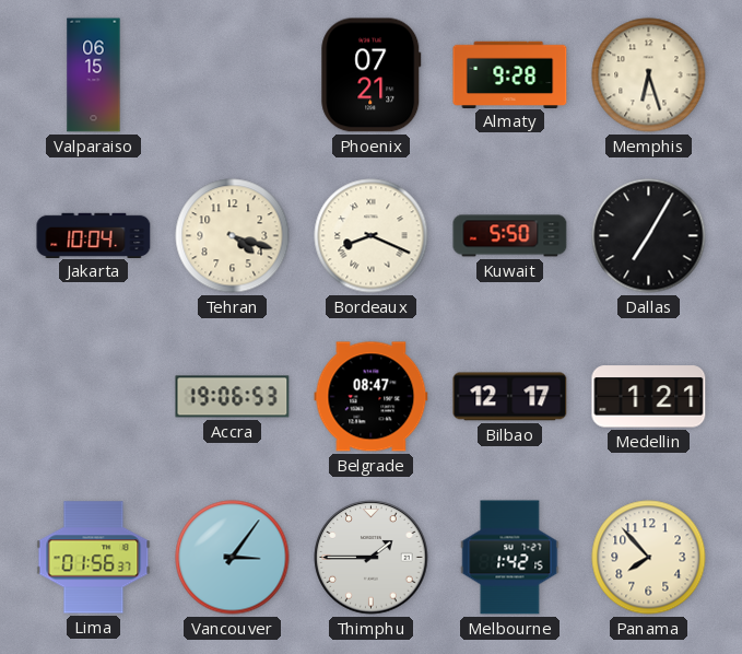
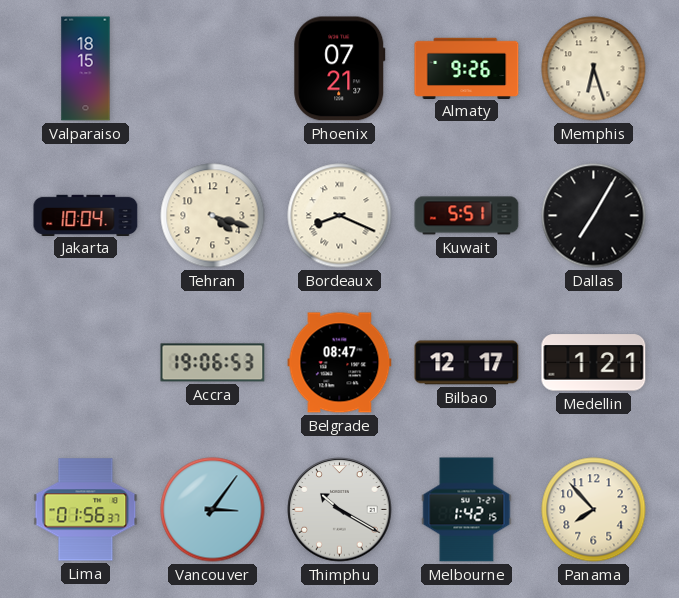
Valparaiso: 06:15 -> 18:15 (86, 69)
Almaty: 9:28 -> 9:26 (467, 68)
Kuwait: 5:50 -> 5:51 (467, 216)
Thimphu: 1:45 -> 10:20 (340, 510)
